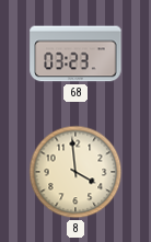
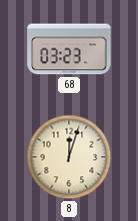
8: 3:59 -> 12:03 (69, 157)
